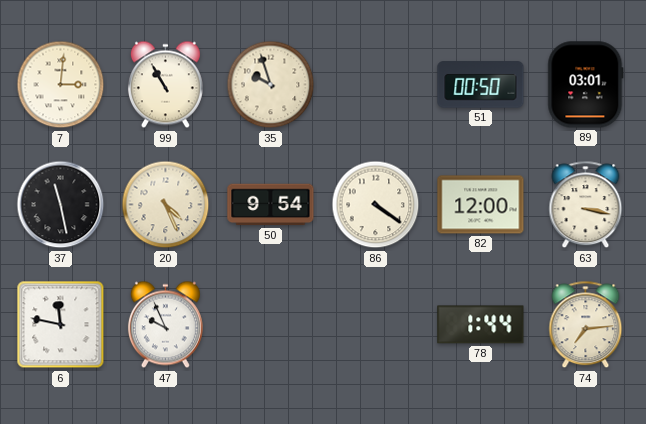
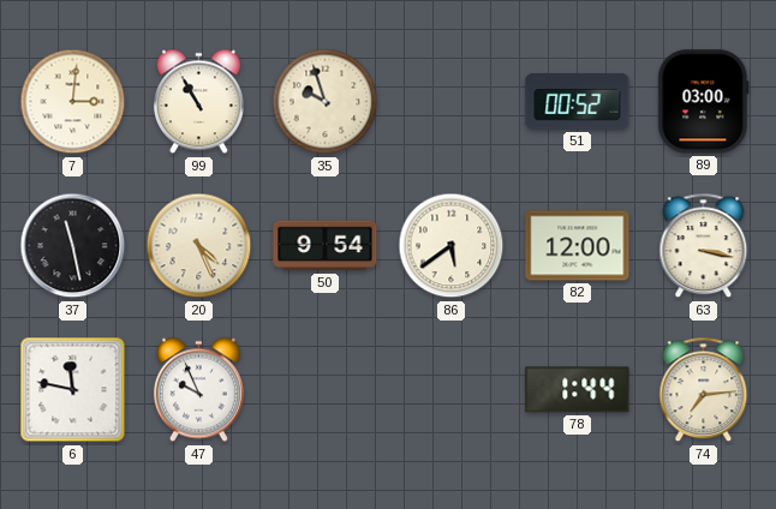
51: 00:50 -> 00:52 (578, 102)
89: 03:01 -> 03:00 (704, 102)
86: 4:21 -> 5:39 (452, 246)
